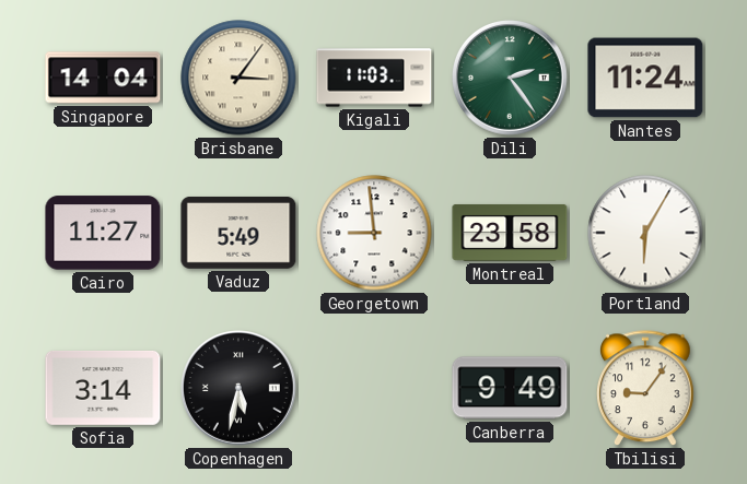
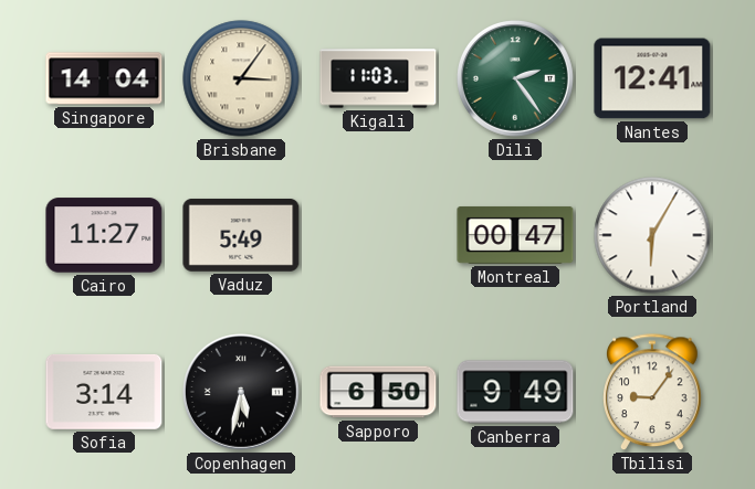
Nantes: 11:24 -> 12:41 (652, 78)
Georgetown: 8:59 -> none (374, 233)
Montreal: 23:58 -> 00:47 (515, 235)
Sapporo: none -> 6:50 (378, 392)
